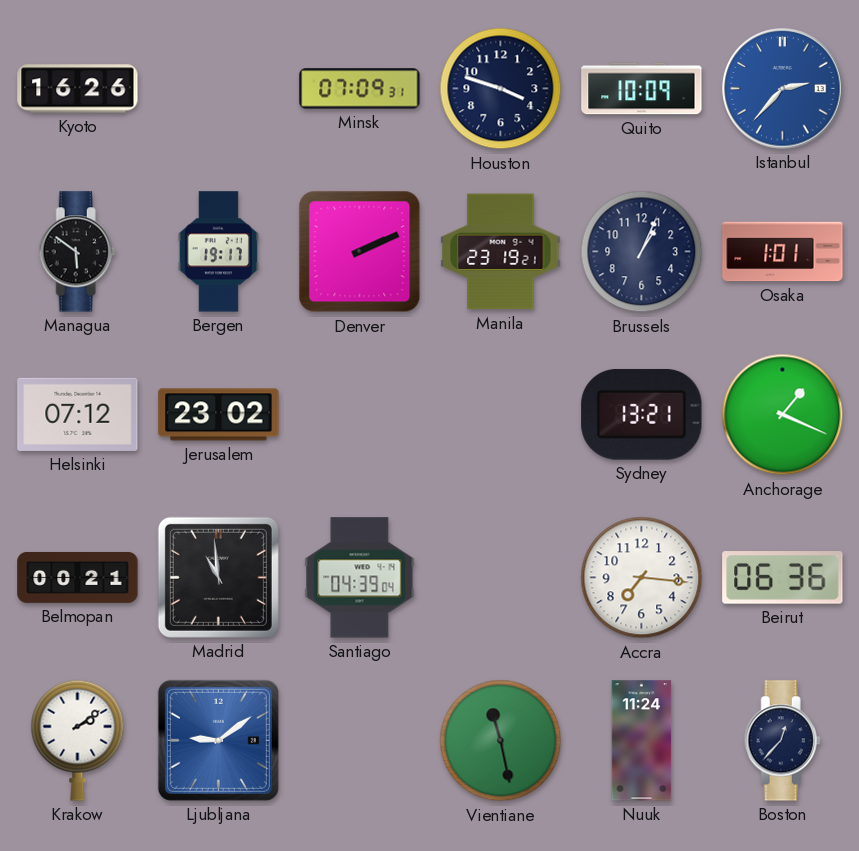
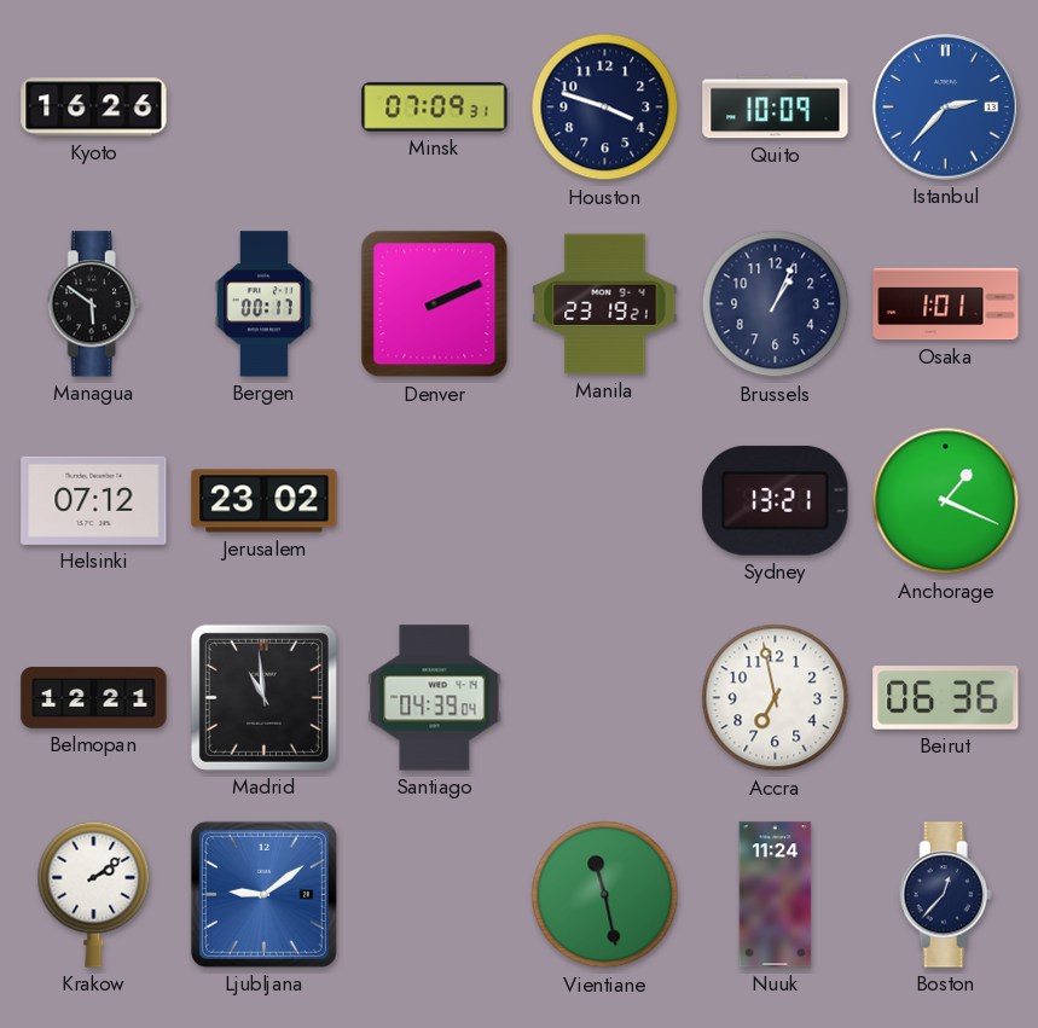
Bergen: 19:17 -> 00:17 (263, 304)
Belmopan: 00:21 -> 12:21 (94, 697)
Accra: 7:16 -> 6:58 (776, 698)
